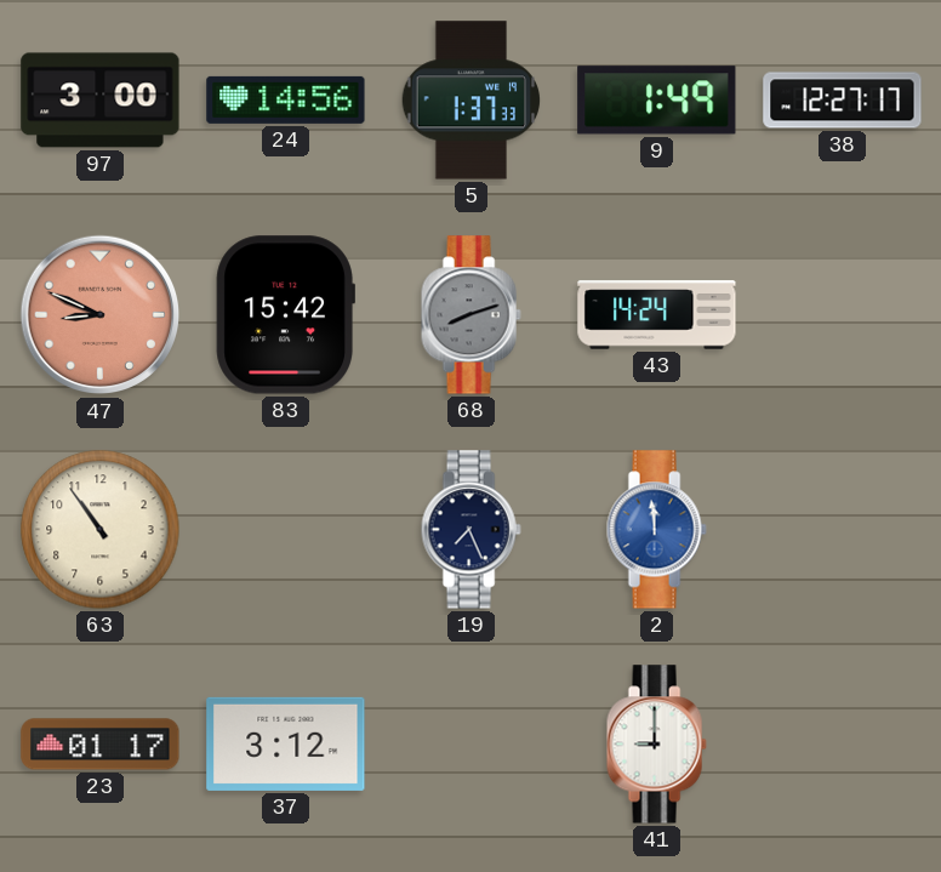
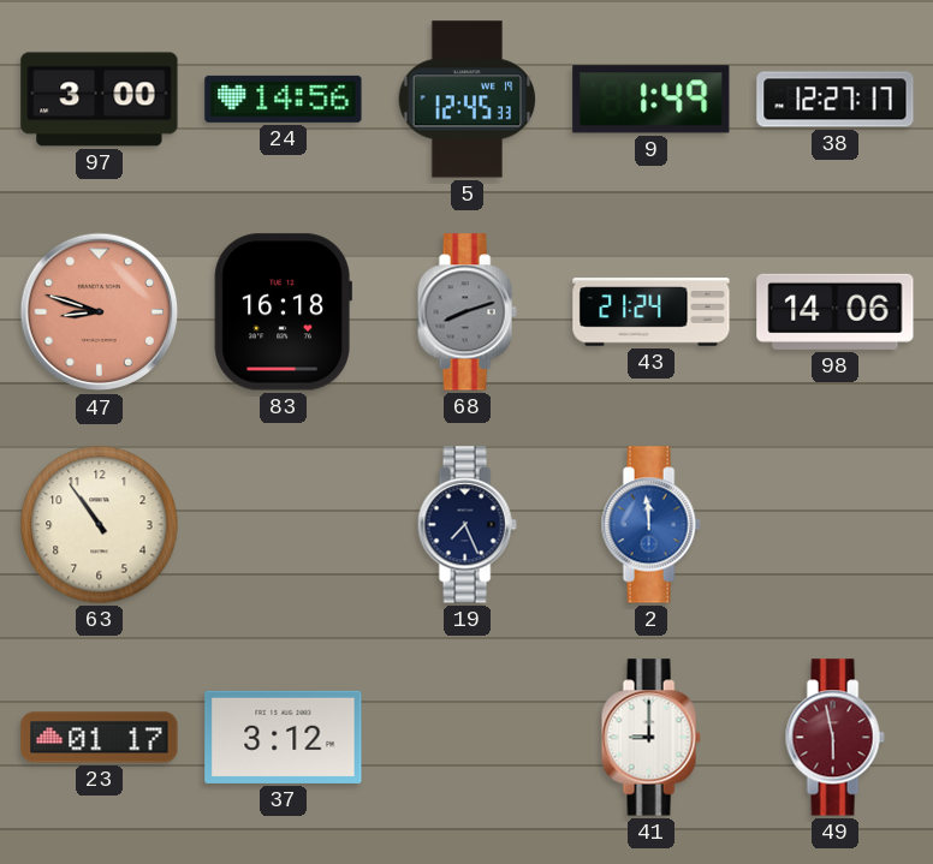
5: 1:37 -> 12:45 (468, 100)
47: 8:49 -> 8:48 (100, 312)
83: 15:42 -> 16:18 (283, 312)
43: 14:24 -> 21:24 (652, 312)
98: none -> 14:06 (836, 311)
49: none -> 5:58 (834, 738)
